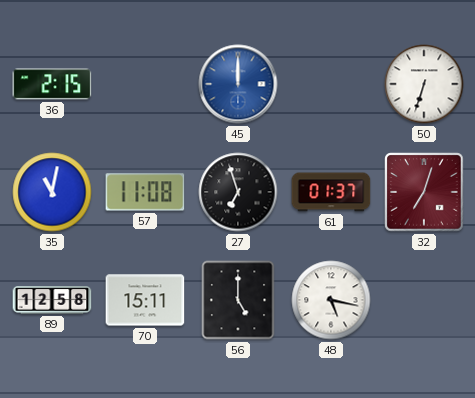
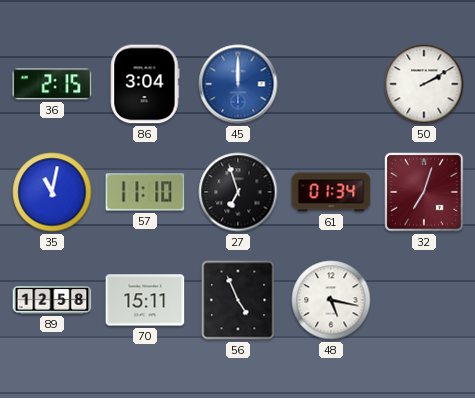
86: none -> 3:04 (145, 84)
50: 6:33 -> 2:10 (424, 84)
57: 11:08 -> 11:10 (145, 192)
61: 01:37 -> 01:34 (331, 192)
56: 5:00 -> 4:56 (238, 300)
